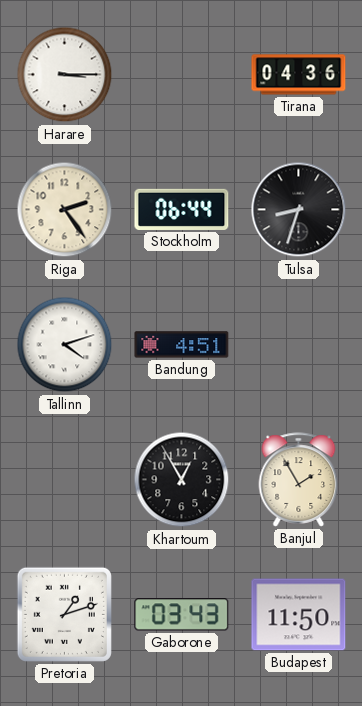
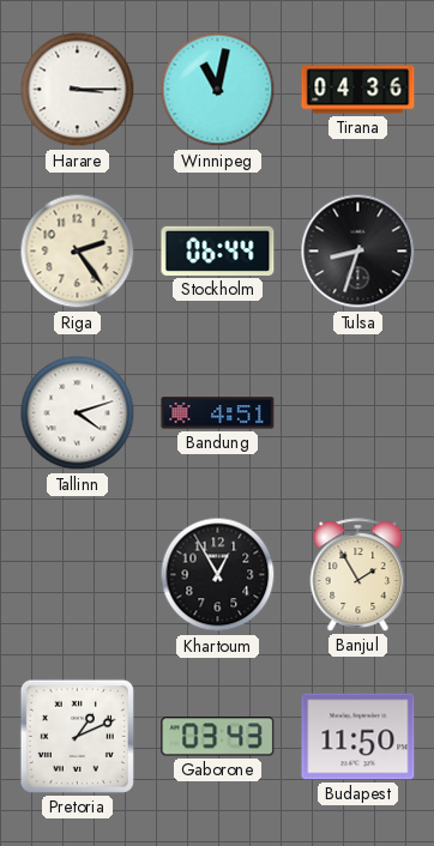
Winnipeg: none -> 11:02 (218, 90)
Pretoria: 1:12 -> 1:11 (77, 736)
